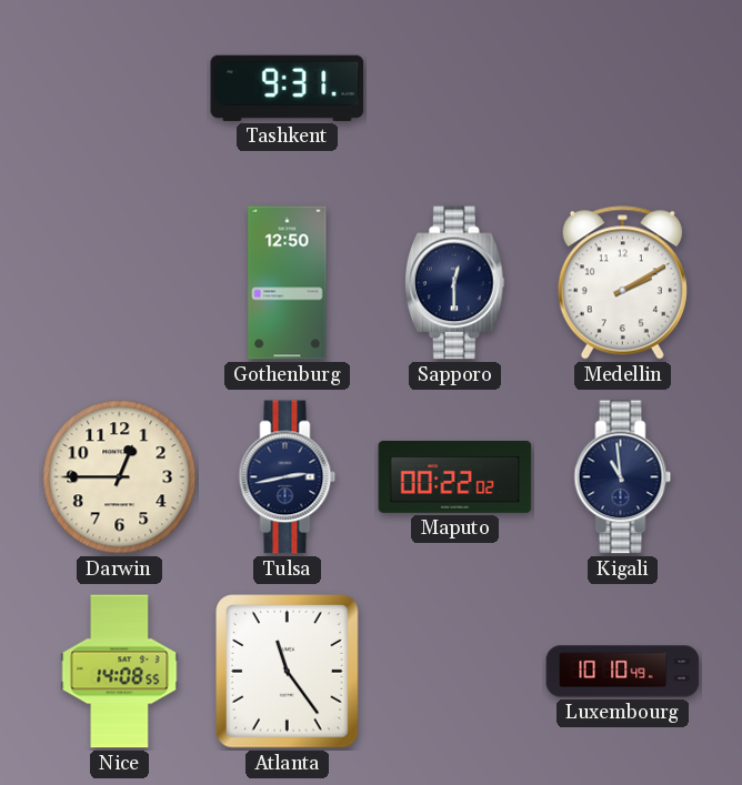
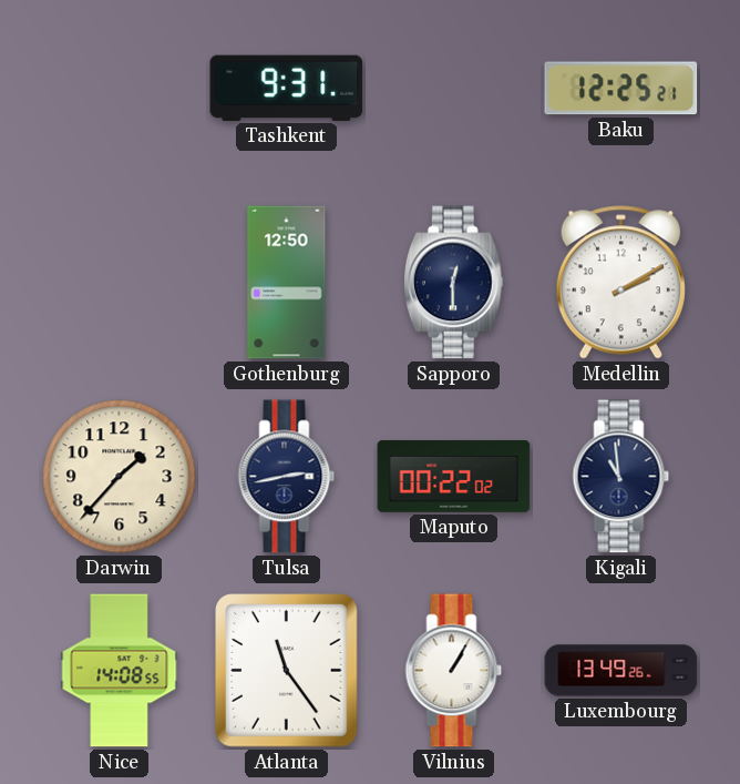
Baku: none -> 12:25 (621, 89)
Darwin: 12:45 -> 1:37 (120, 477)
Vilnius: none -> 1:05 (454, 671)
Luxembourg: 10:10 -> 13:49 (621, 671)
